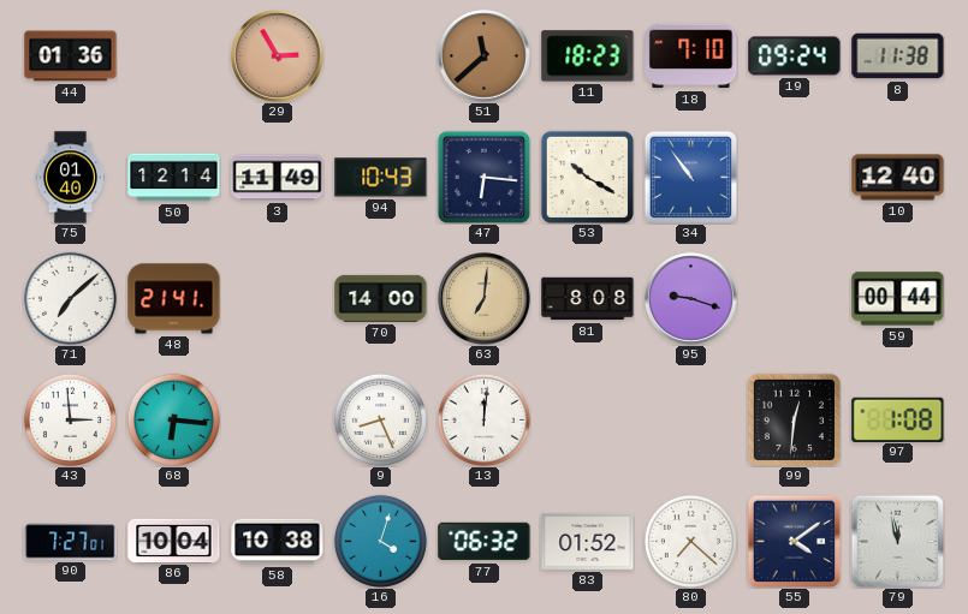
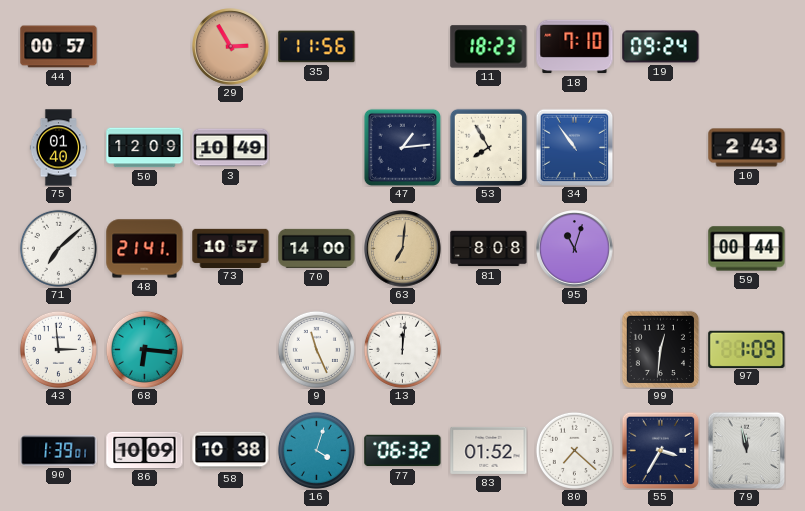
44: 01:36 -> 00:57 (59, 47)
35: none -> 11:56 (317, 47)
51: 11:38 -> none (485, 56)
8: 11:38 -> none (898, 56)
50: 12:14 -> 12:09 (145, 148)
3: 11:49 -> 10:49 (231, 148)
94: 10:43 -> none (381, 178)
47: 6:16 -> 1:14 (402, 147)
53: 10:20 -> 7:55 (488, 147)
10: 12:40 -> 2:43 (747, 148)
73: none -> 10:57 (231, 248)
95: 9:18 -> 11:03 (575, 249)
9: 8:26 -> 11:26 (316, 349)
97: 1:08 -> 1:09 (747, 349)
90: 7:27 -> 1:39 (59, 451)
86: 10:04 -> 10:09 (145, 450)
55: 4:09 -> 3:35 (660, 450)
